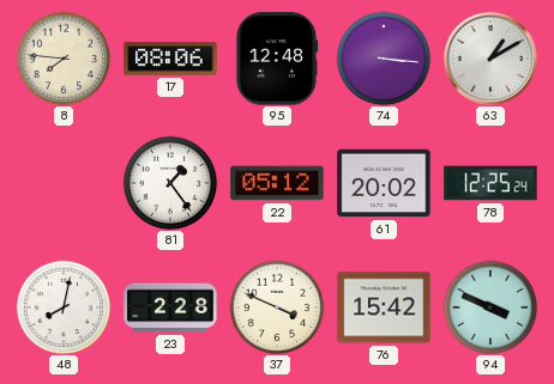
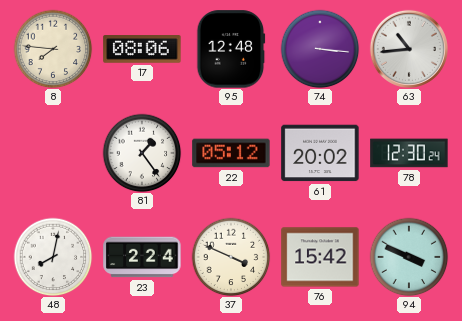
63: 1:10 -> 10:44 (409, 49)
78: 12:25 -> 12:30 (409, 153)
23: 2:28 -> 2:24 (142, 257)
